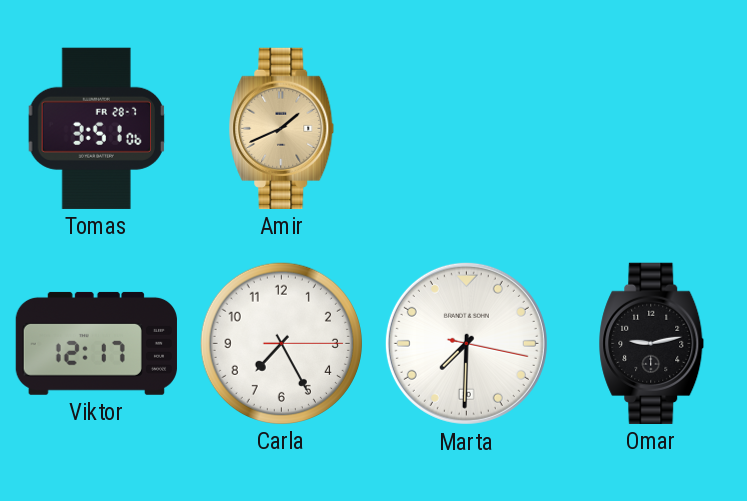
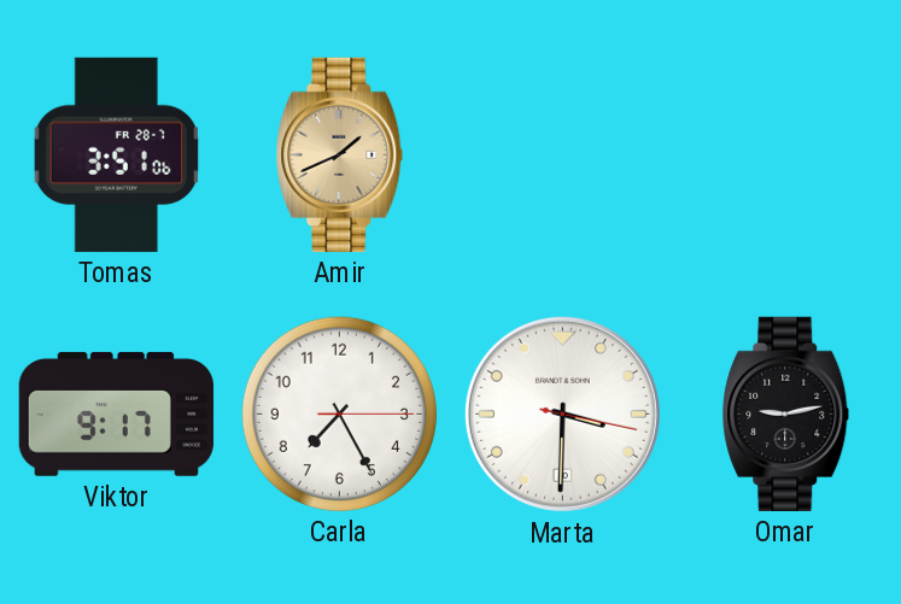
Viktor: 12:17 -> 9:17 (116, 414)
Marta: 7:30 -> 3:30 (562, 414)
